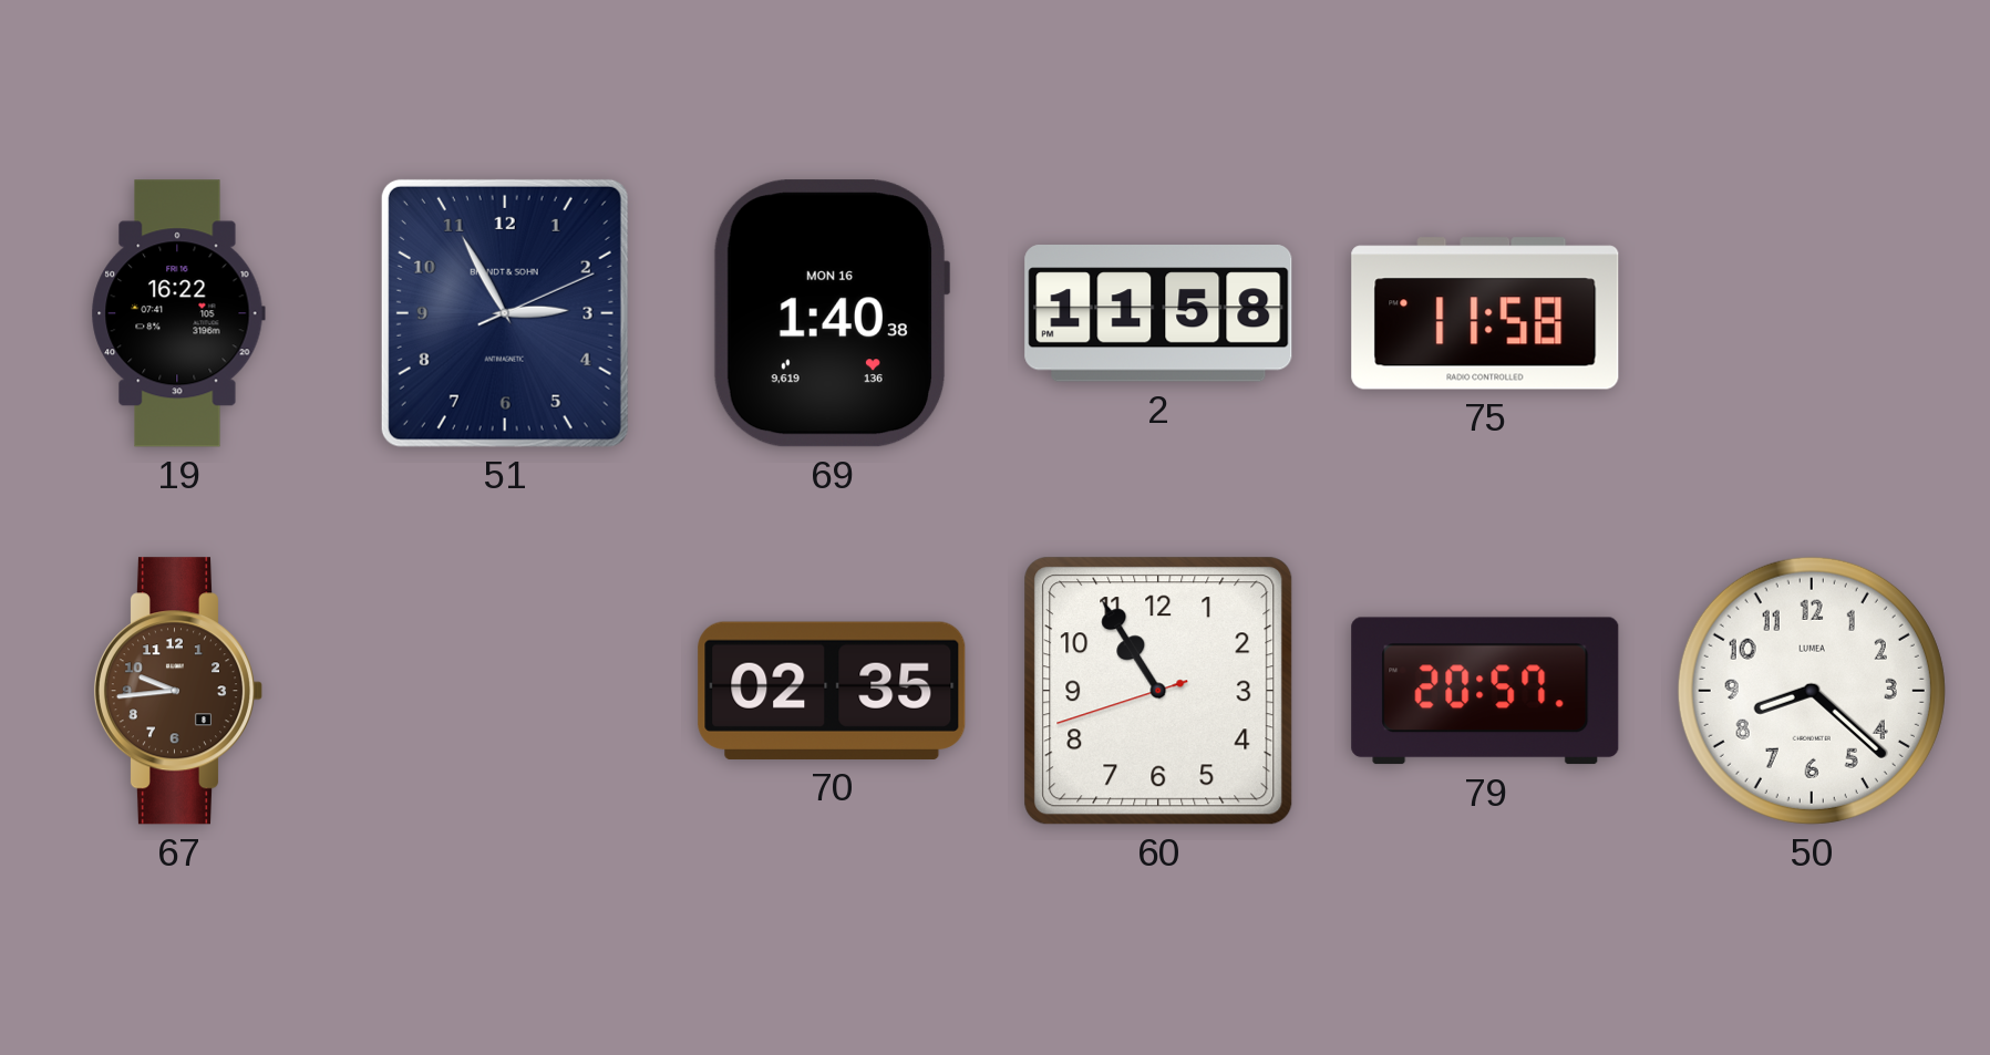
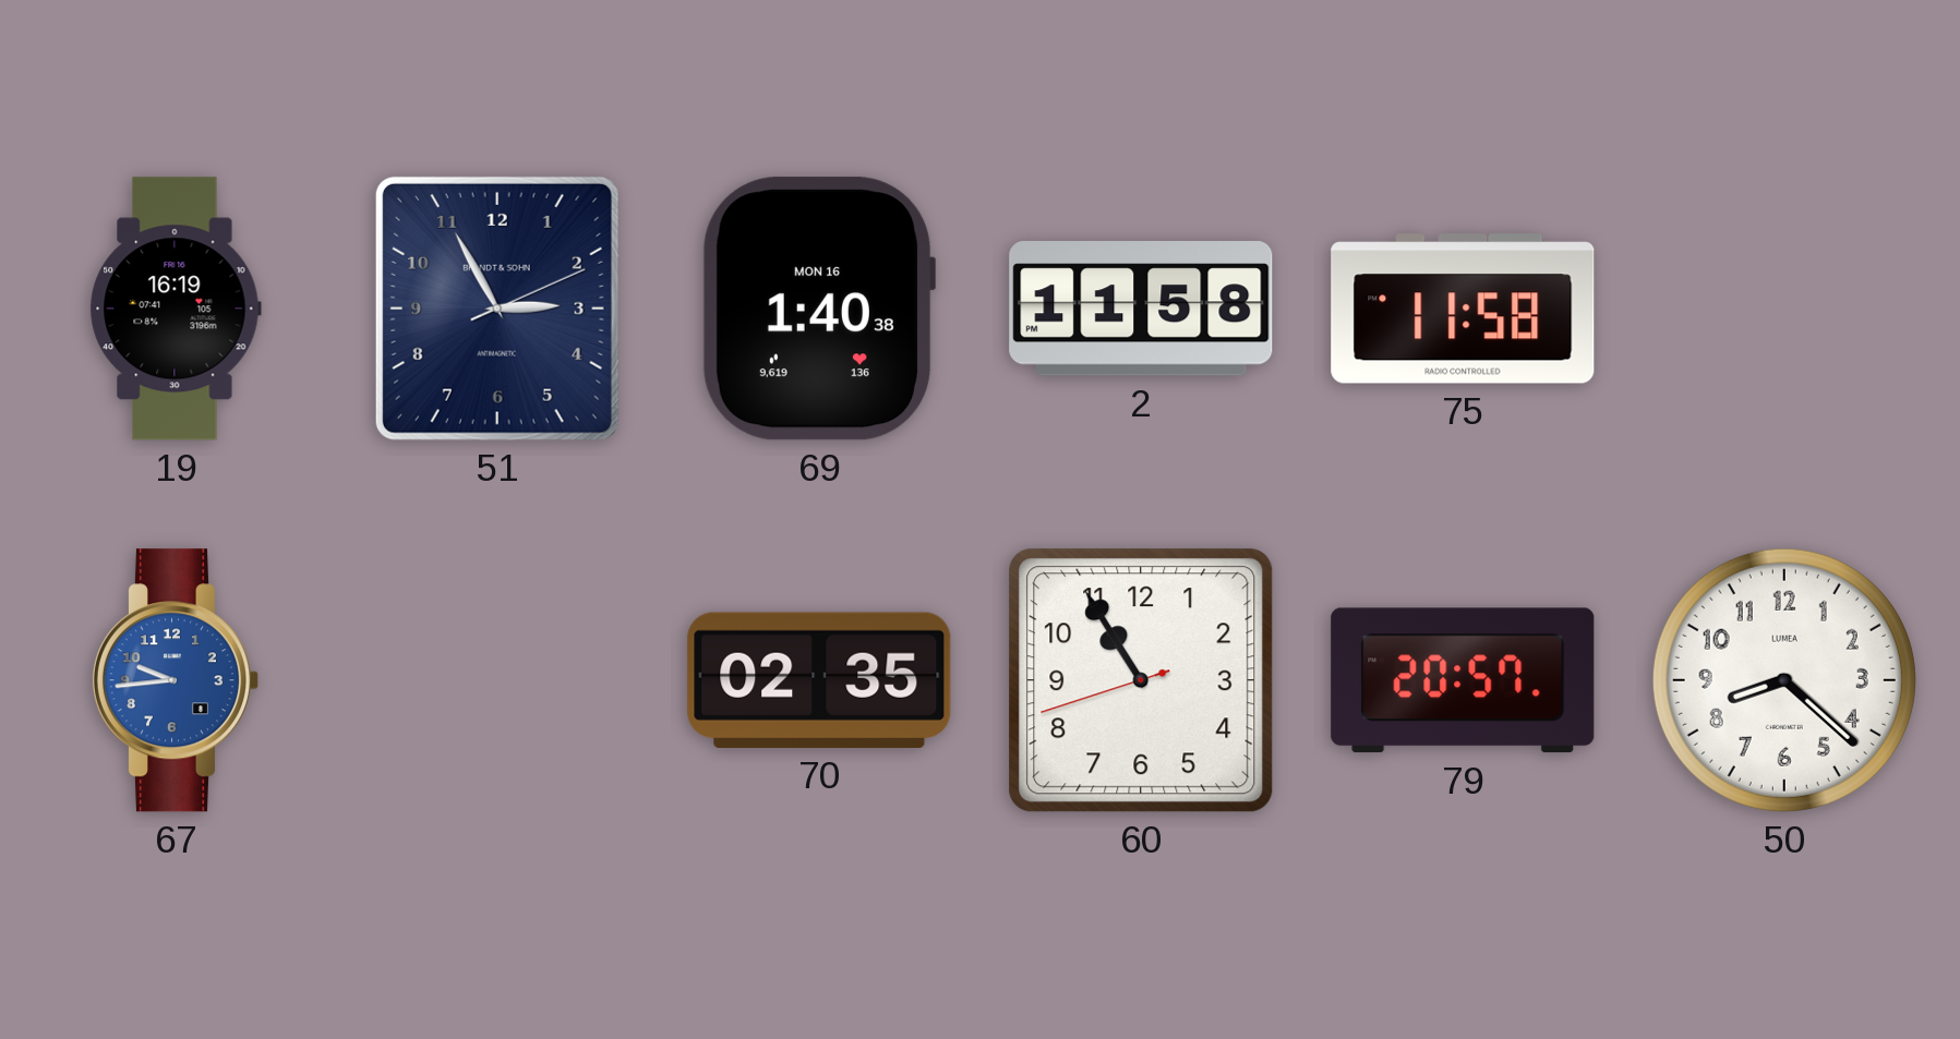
19: 16:22 -> 16:19 (176, 309)
67 dial: brown -> blue (175, 680)
